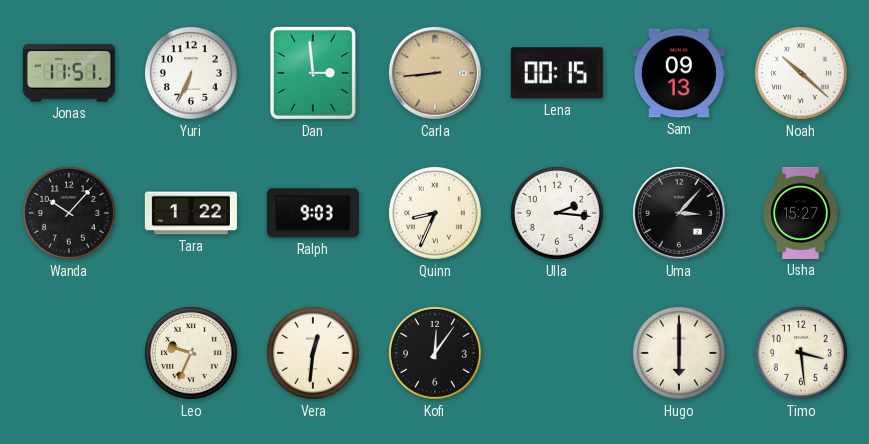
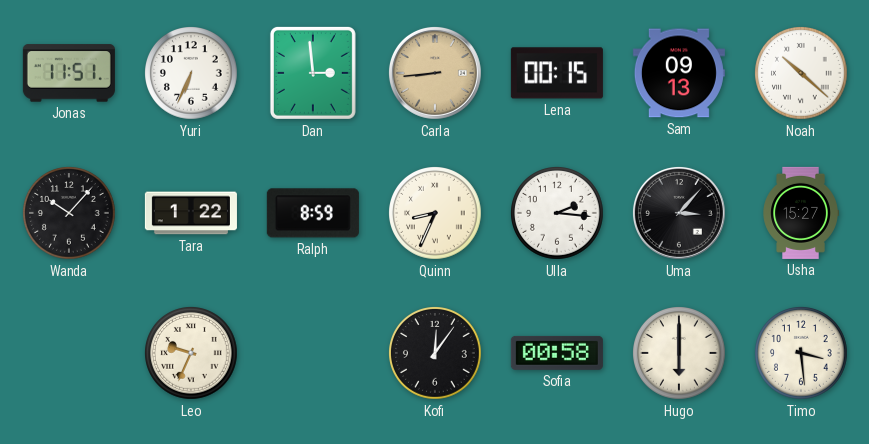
Ralph: 9:03 -> 8:59 (313, 213)
Vera: 12:31 -> none (314, 354)
Sofia: none -> 00:58 (557, 353)
